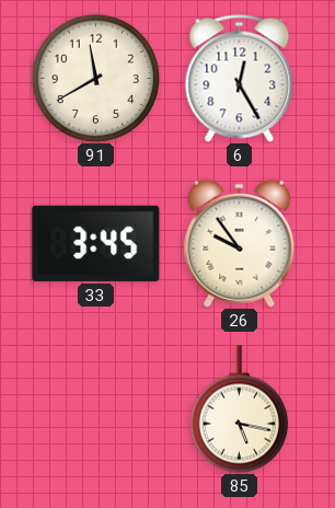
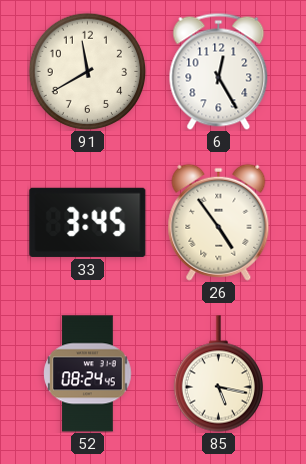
26: 9:54 -> 4:54 (219, 222)
52: none -> 08:24 (88, 374)
